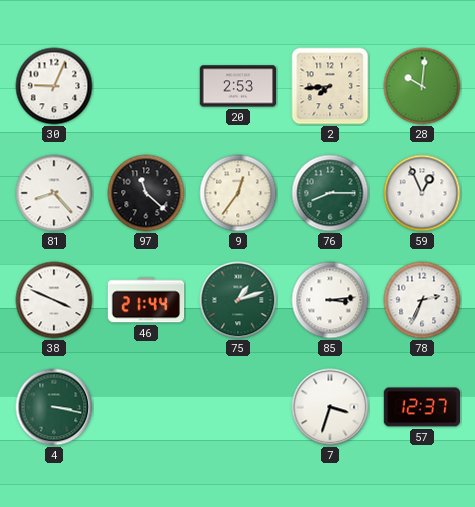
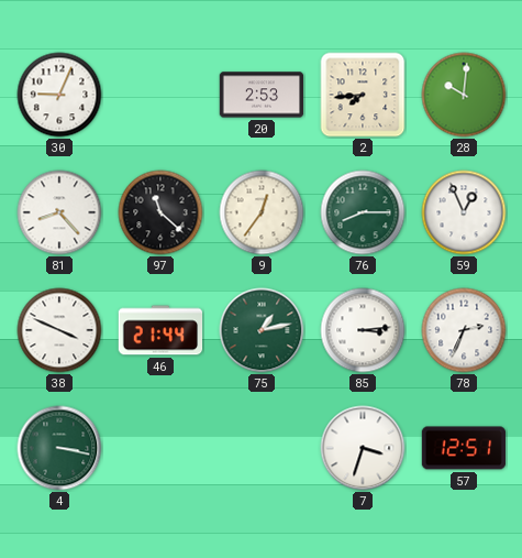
75: 1:12 -> 1:13 (262, 330)
57: 12:37 -> 12:51 (464, 448)
